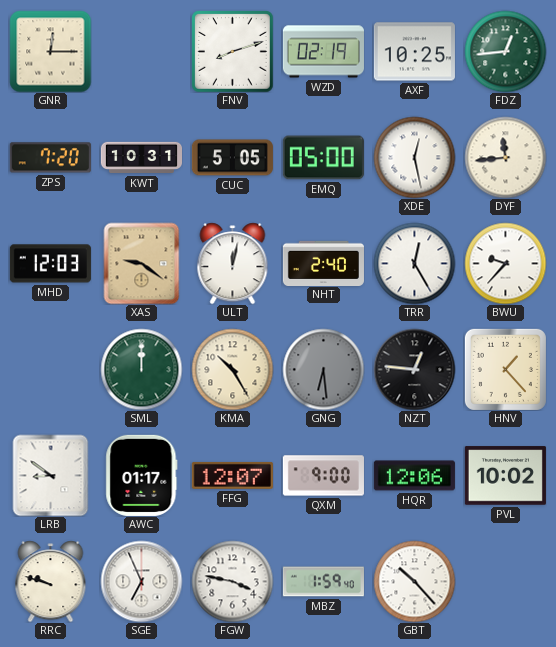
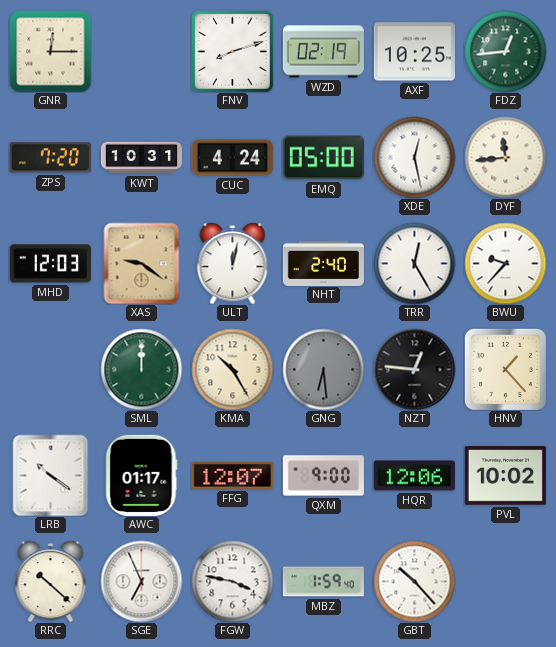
CUC: 5:05 -> 4:24 (232, 158)
LRB: 8:51 -> 10:21 (51, 475)
RRC: 9:48 -> 10:22 (51, 581)
